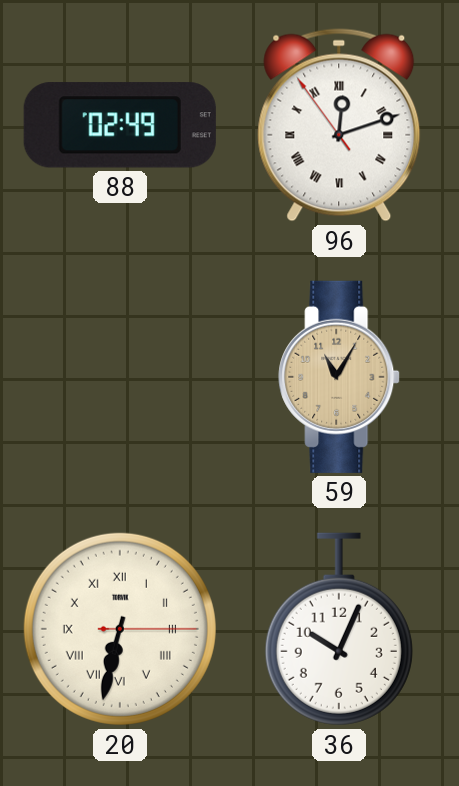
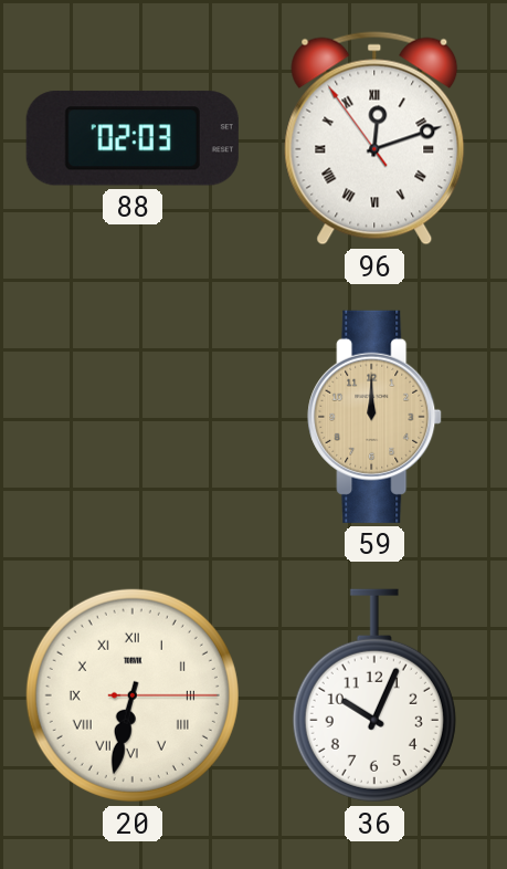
88: 02:49 -> 02:03 (133, 138)
59: 11:05 -> 12:00 (374, 417)
